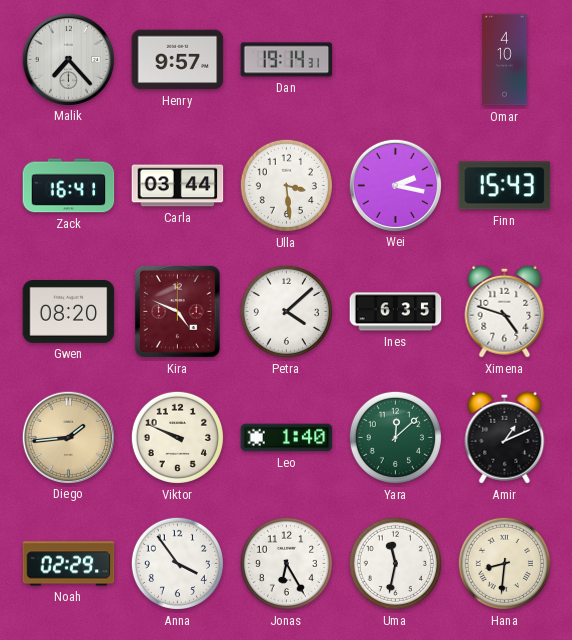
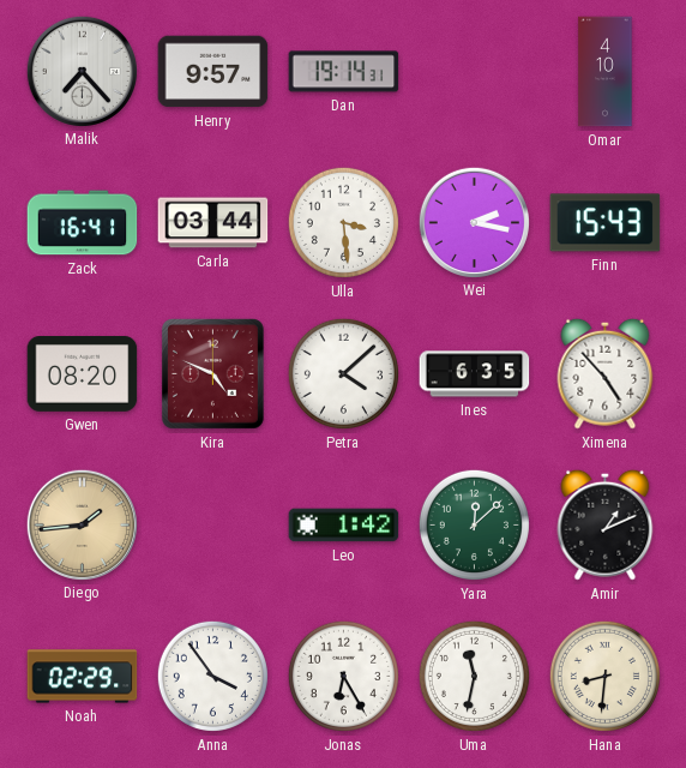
Ximena: 4:48 -> 4:53 (606, 373)
Viktor: 9:49 -> none (177, 437)
Leo: 1:40 -> 1:42 (344, 526)
